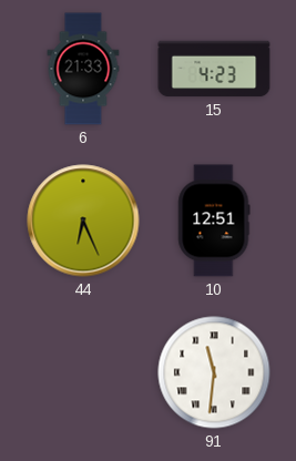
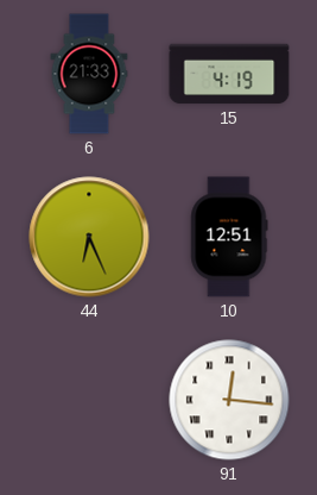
15: 4:23 -> 4:19 (229, 74)
91: 11:31 -> 12:16 (229, 400)
